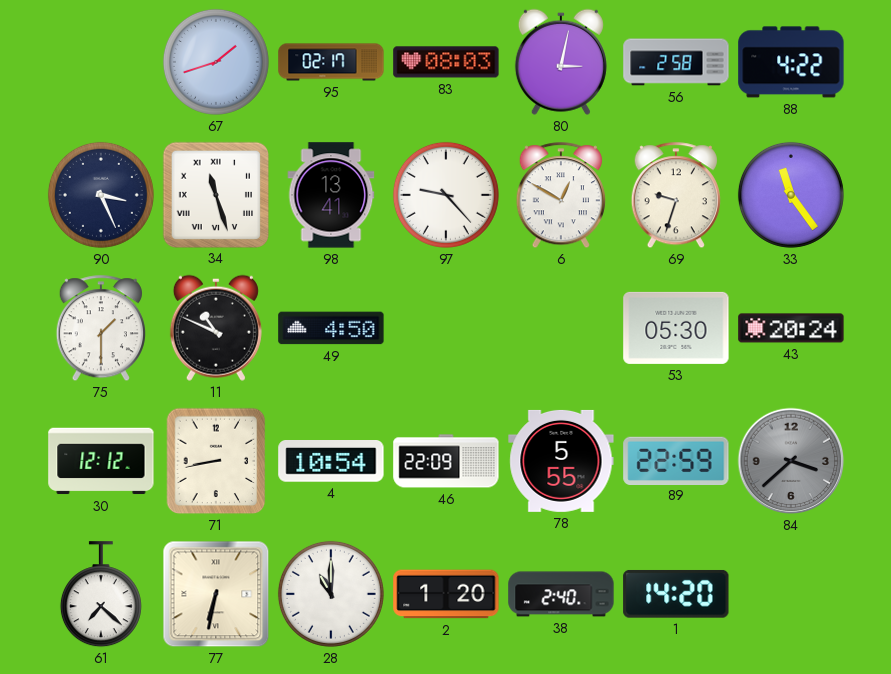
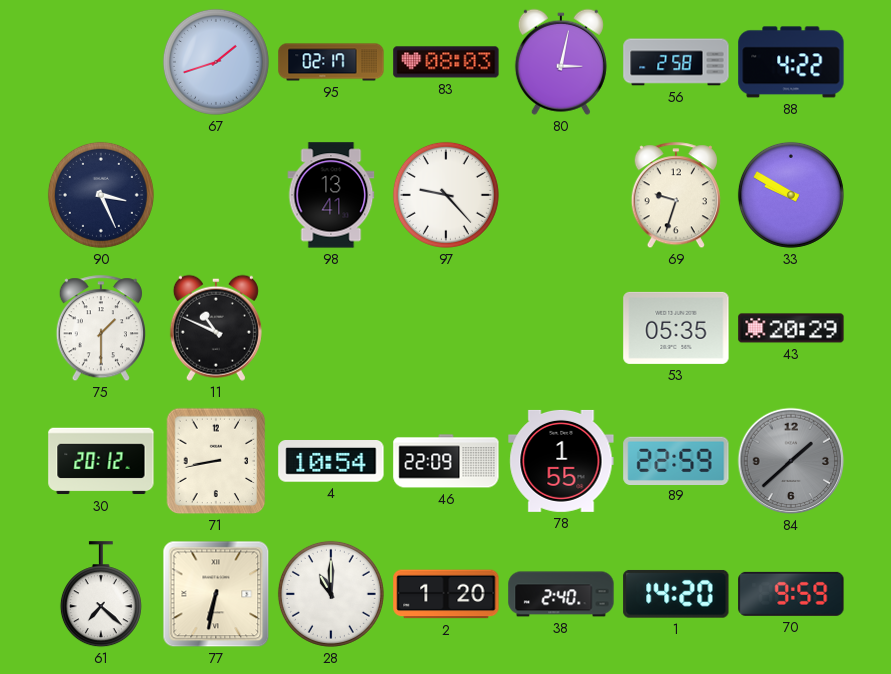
34: 11:27 -> none (215, 194)
6: 12:50 -> none (561, 196)
33: 11:24 -> 9:50 (791, 195)
49: 4:50 -> none (331, 328)
53: 05:30 -> 05:35 (676, 328)
43: 20:24 -> 20:29 (791, 328)
30: 12:12 -> 20:12 (101, 461)
78: 5:55 -> 1:55 (561, 461)
84: 3:38 -> 1:38 (791, 461)
70: none -> 9:59 (791, 594)
